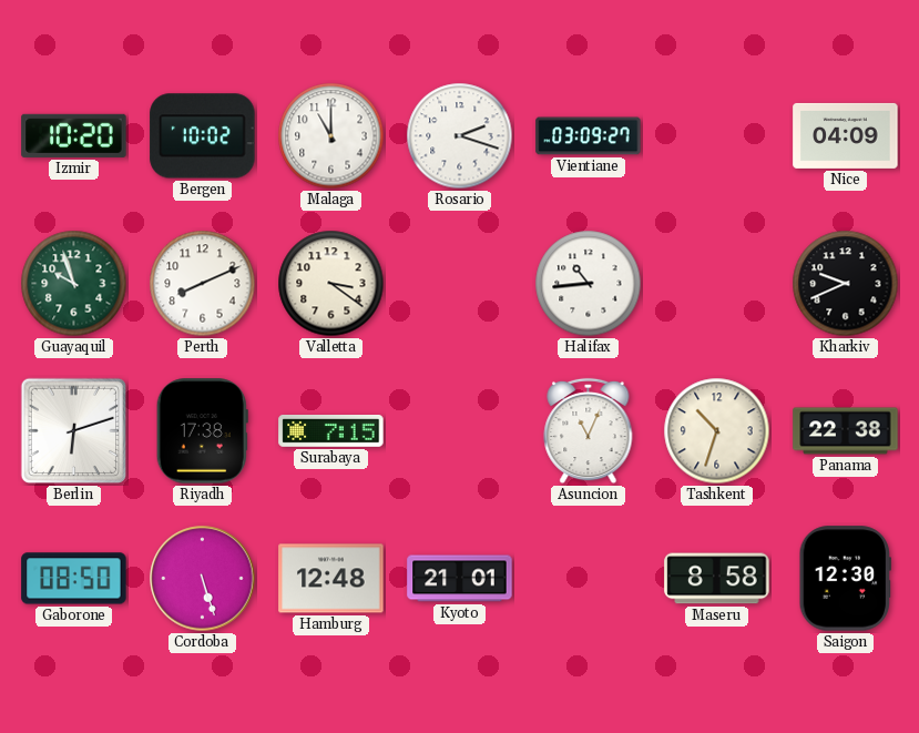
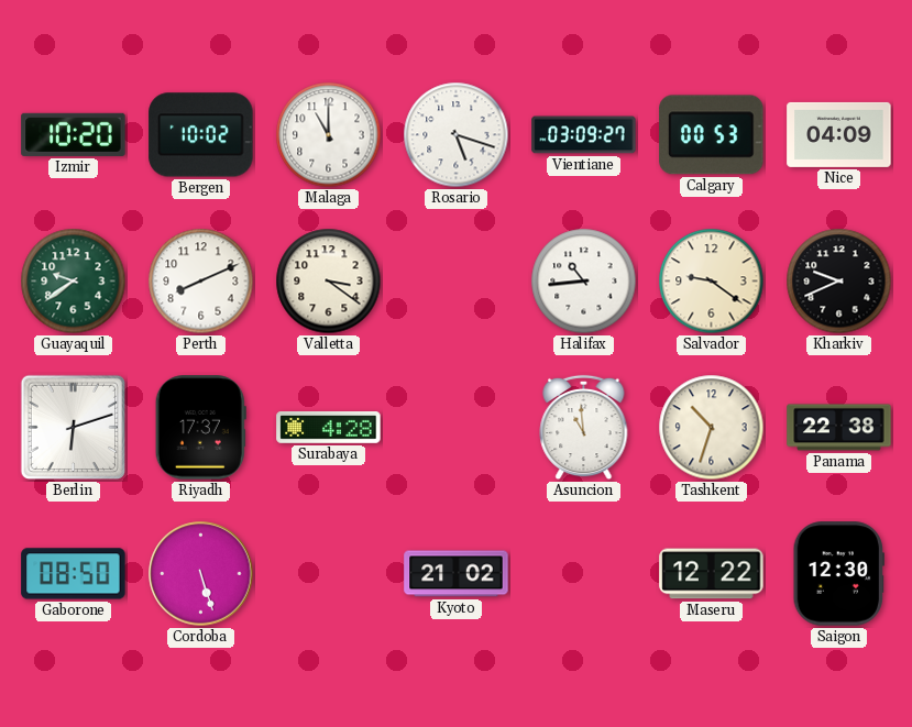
Rosario: 2:18 -> 5:18 (457, 135)
Calgary: none -> 00:53 (712, 135)
Guayaquil: 9:57 -> 9:39 (74, 282)
Salvador: none -> 9:21 (712, 282)
Riyadh: 17:38 -> 17:37 (200, 428)
Surabaya: 7:15 -> 4:28 (329, 428)
Asuncion: 11:04 -> 10:59 (584, 428)
Hamburg: 12:48 -> none (331, 579)
Kyoto: 21:01 -> 21:02 (457, 574)
Maseru: 8:58 -> 12:22 (712, 574)
